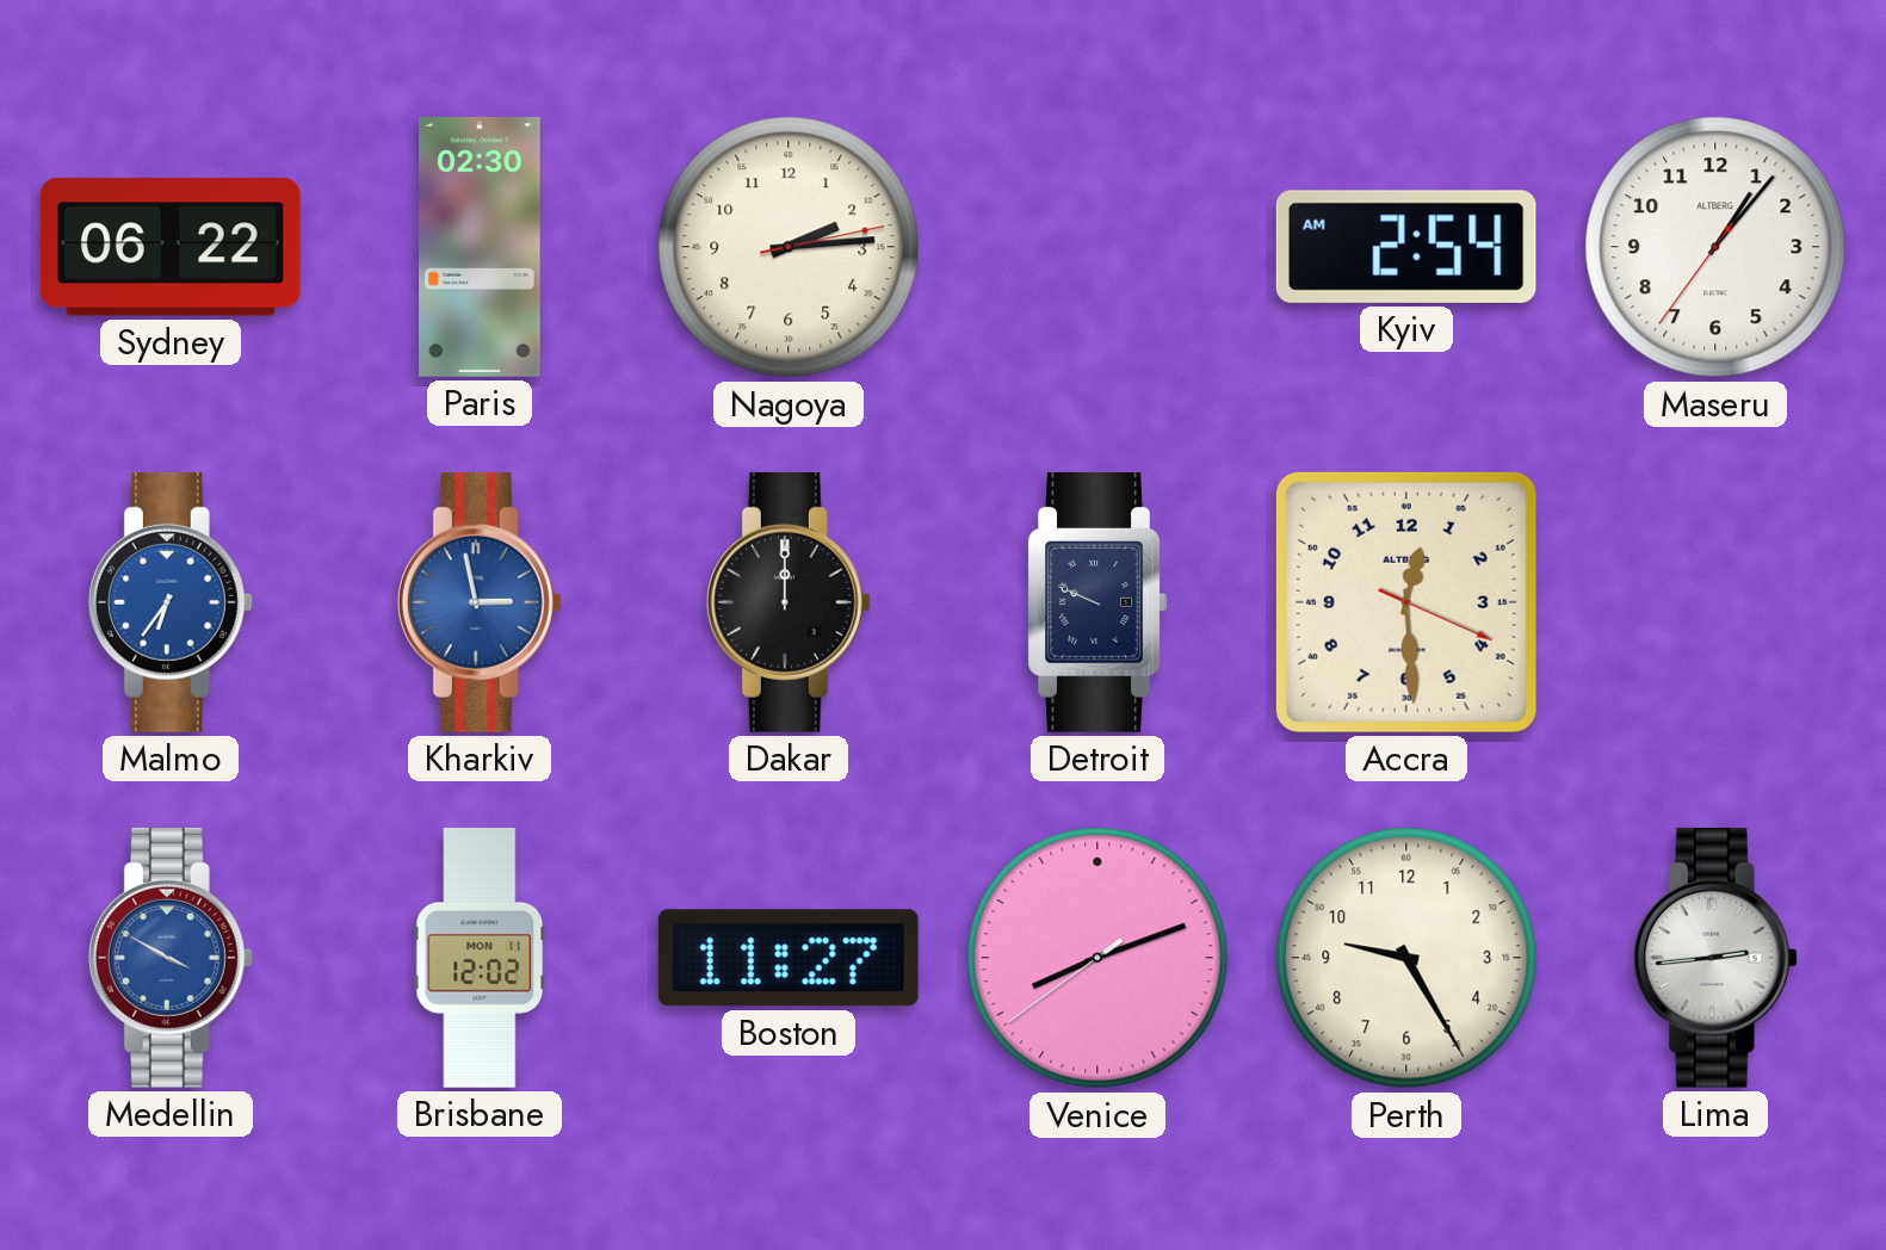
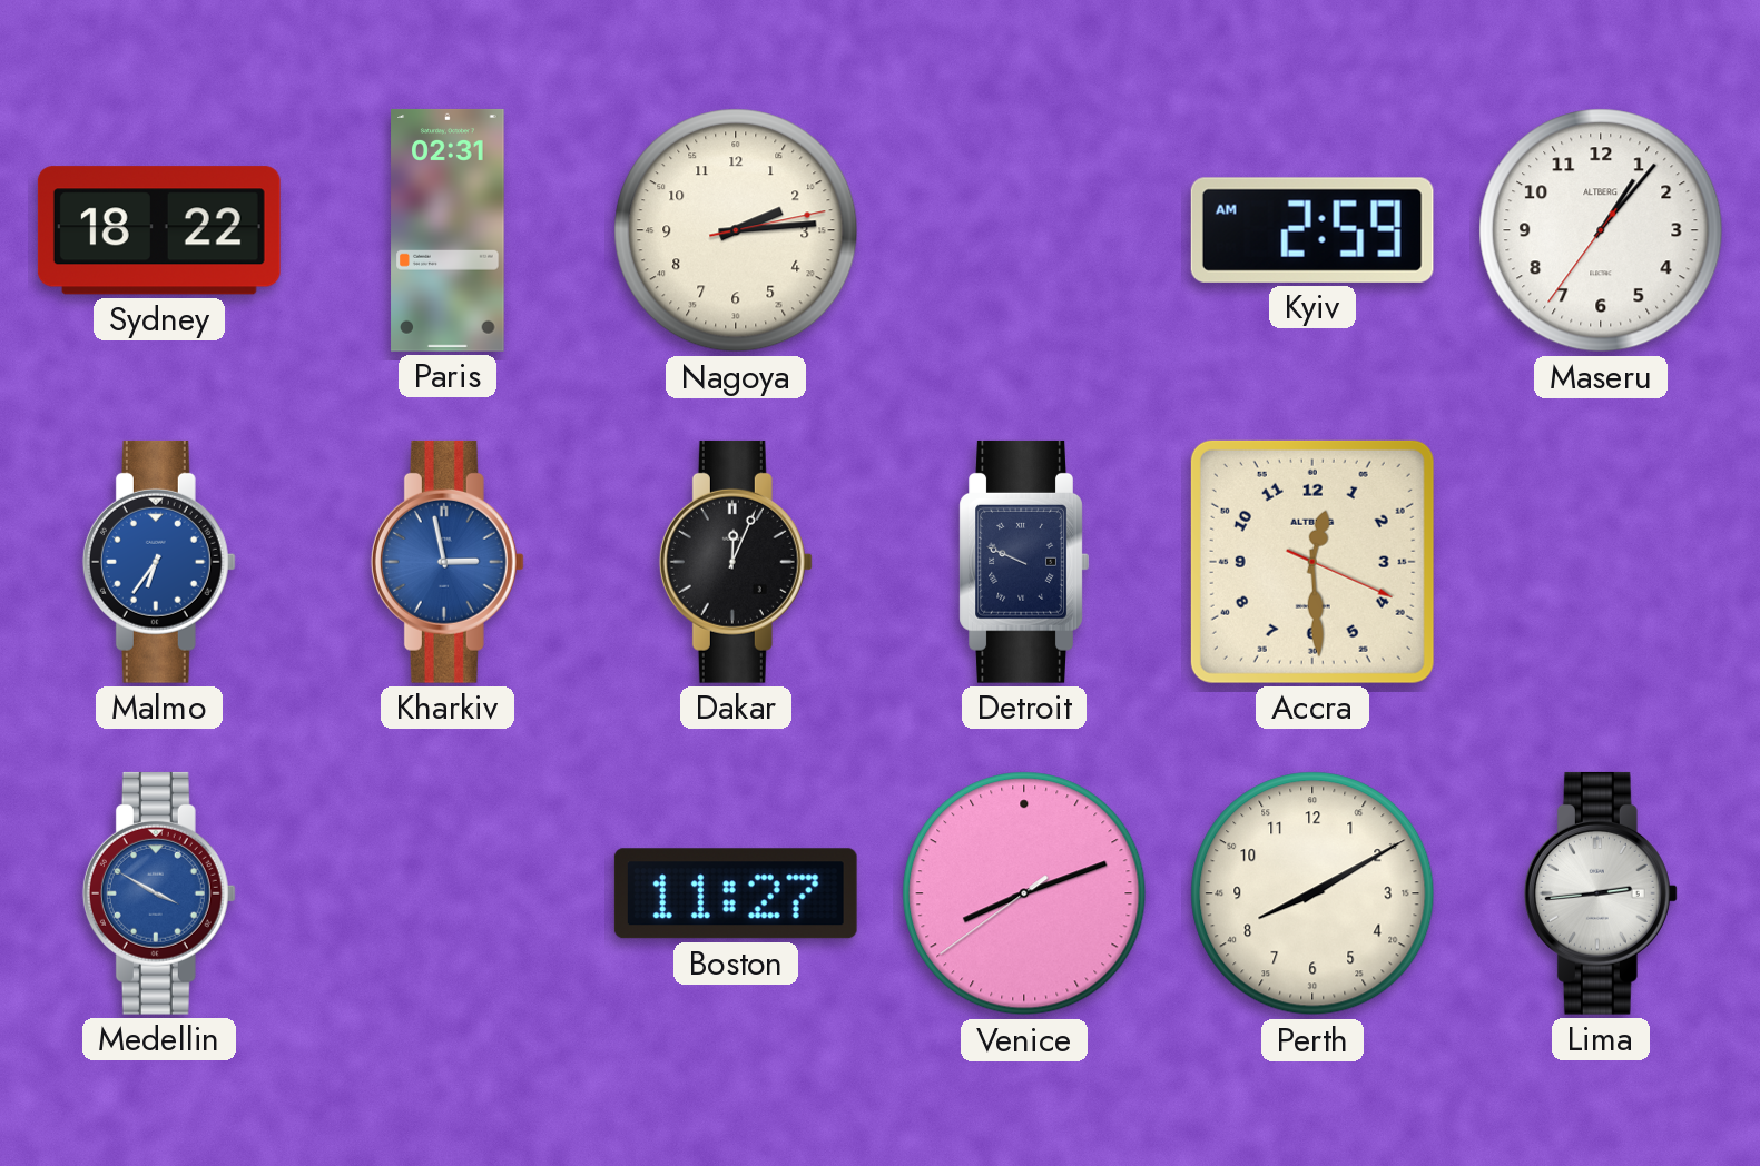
Sydney: 06:22 -> 18:22 (159, 230)
Paris: 02:30 -> 02:31 (448, 230)
Kyiv: 2:54 -> 2:59 (1312, 230)
Dakar: 12:00 -> 12:04 (736, 562)
Brisbane: 12:02 -> none (480, 958)
Perth: 9:25 -> 8:10 (1312, 893)
